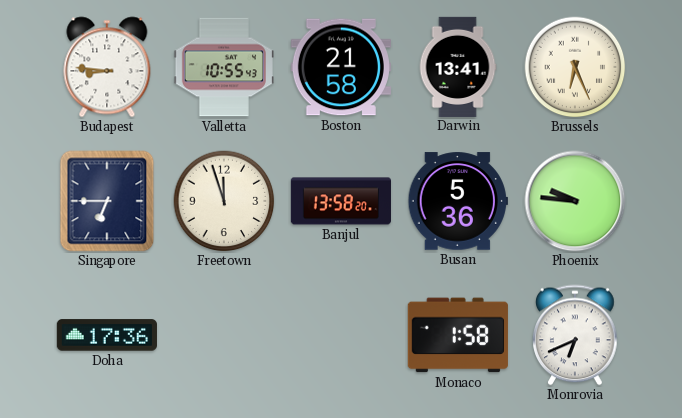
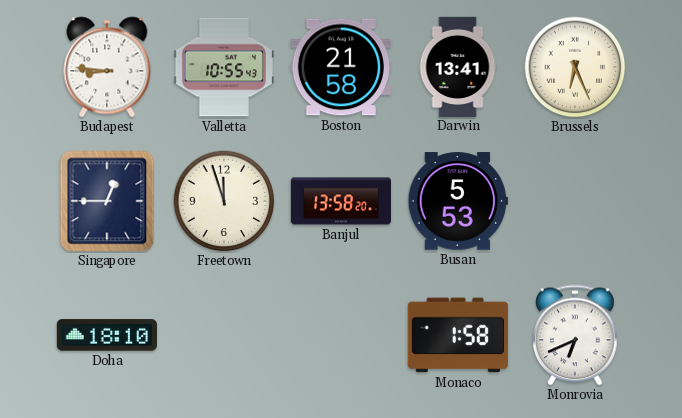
Singapore: 6:45 -> 12:45 (107, 201)
Busan: 5:36 -> 5:53 (458, 201)
Phoenix: 9:46 -> none (575, 201)
Doha: 17:36 -> 18:10 (107, 335)
